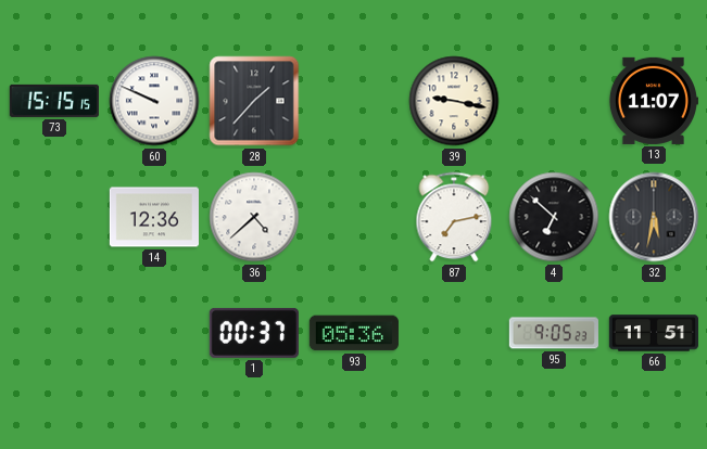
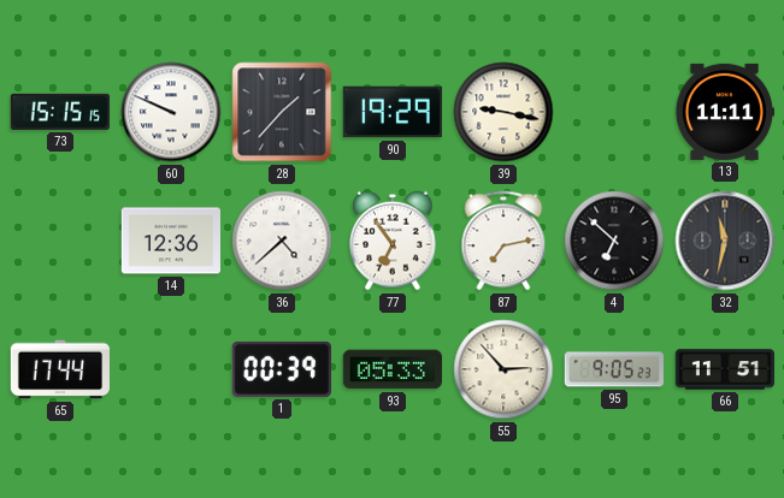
90: none -> 19:29 (393, 112)
13: 11:07 -> 11:11 (724, 112)
77: none -> 6:54 (393, 241)
32: 5:32 -> 11:32 (725, 241)
65: none -> 17:44 (60, 369)
1: 00:37 -> 00:39 (282, 369)
93: 05:36 -> 05:33 (393, 369)
55: none -> 2:53 (503, 369)
